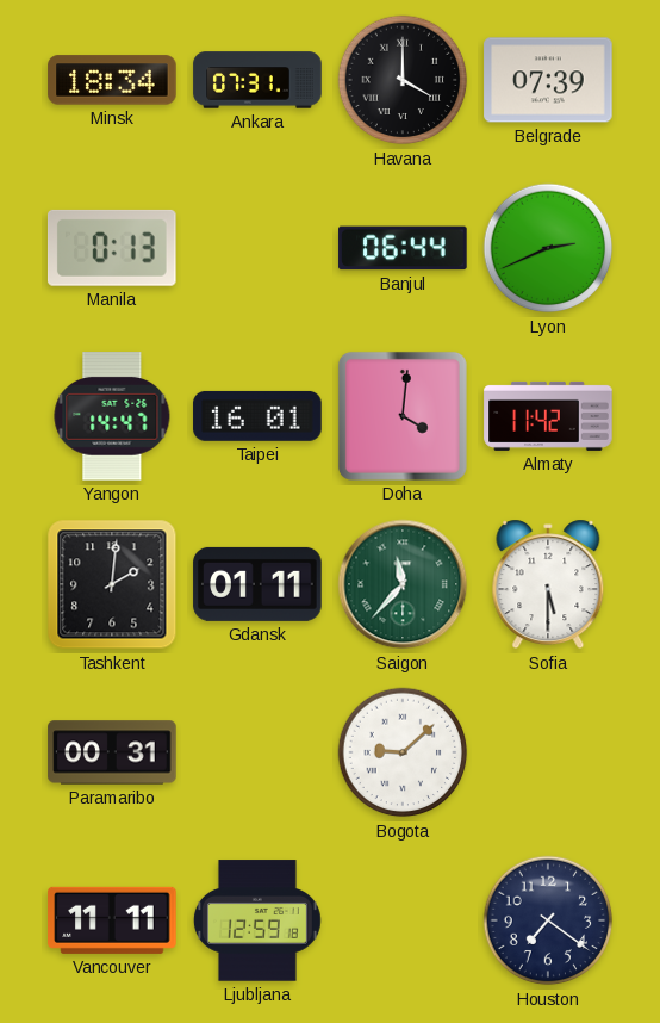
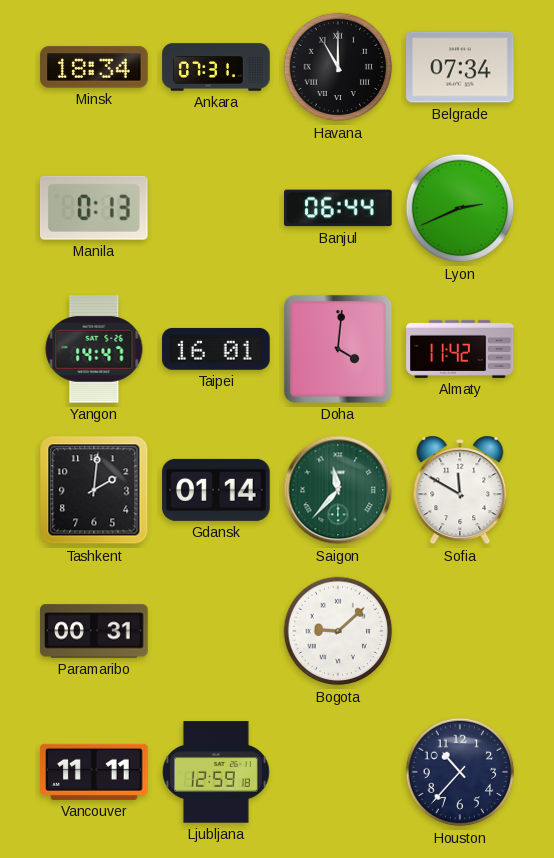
Havana: 4:00 -> 11:00 (338, 67)
Belgrade: 07:39 -> 07:34 (460, 67)
Gdansk: 01:11 -> 01:14 (216, 490)
Sofia: 5:30 -> 11:50 (460, 490)
Houston: 7:21 -> 10:37 (460, 772)
